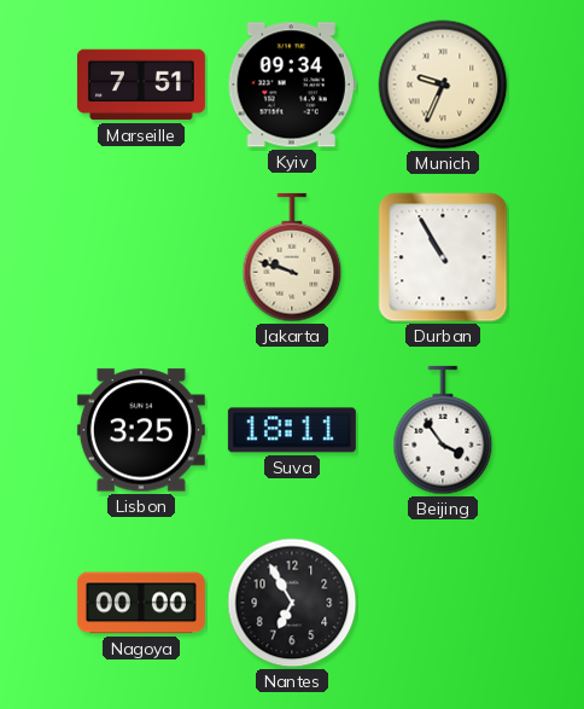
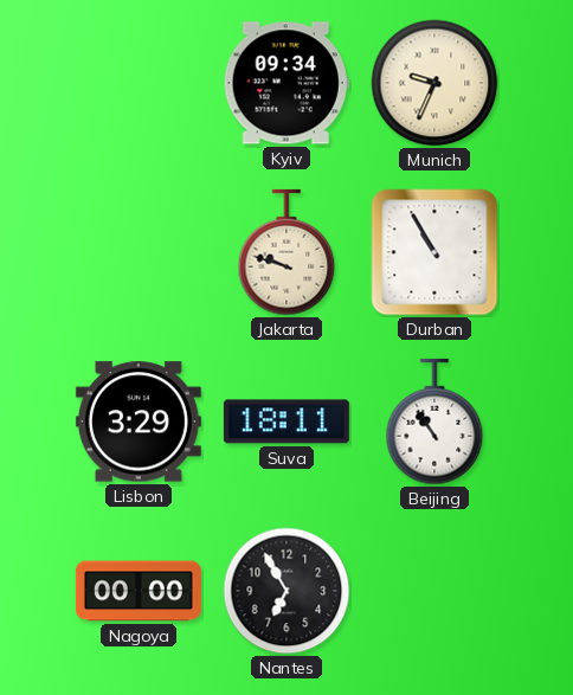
Marseille: 7:51 -> none (141, 85)
Lisbon: 3:25 -> 3:29 (139, 421)
Beijing: 3:54 -> 10:54 (434, 421)
